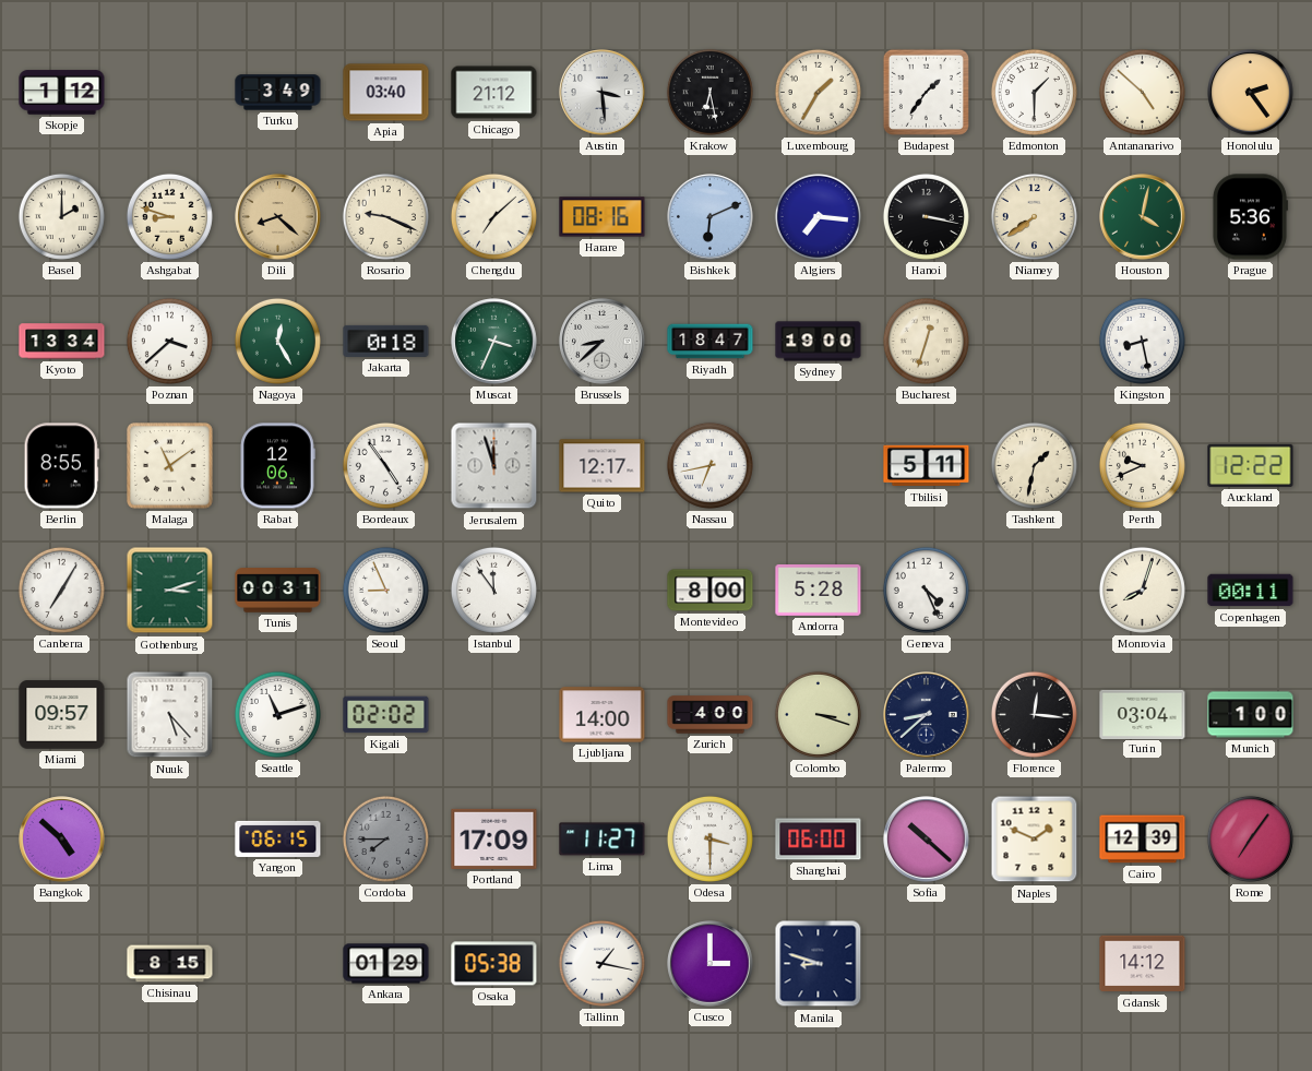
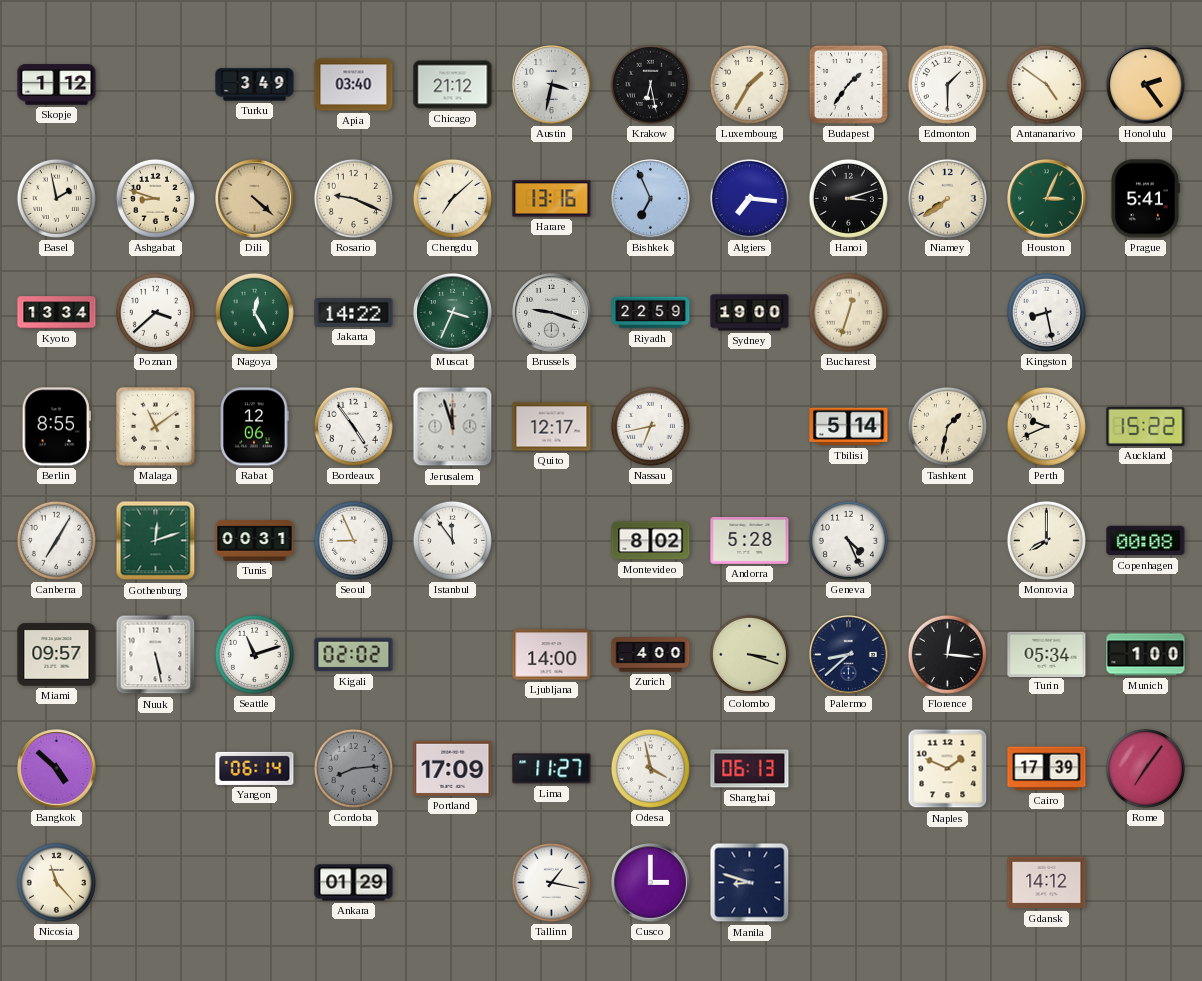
Austin: 3:29 -> 3:32 (552, 85)
Antananarivo: 4:52 -> 4:51 (1046, 84)
Basel: 2:00 -> 1:58 (56, 198)
Dili: 8:22 -> 4:22 (255, 199)
Harare: 08:16 -> 13:16 (552, 199)
Bishkek: 6:11 -> 6:56 (651, 199)
Hanoi: 3:17 -> 3:12 (848, 198)
Houston: 4:02 -> 3:04 (1047, 199)
Prague: 5:36 -> 5:41 (1145, 199)
Jakarta: 0:18 -> 14:22 (354, 312)
Brussels: 8:38 -> 9:18 (552, 313)
Riyadh: 18:47 -> 22:59 (651, 313)
Tbilisi: 5:11 -> 5:14 (849, 427)
Auckland: 12:22 -> 15:22 (1146, 426)
Gothenburg: 3:12 -> 12:12 (156, 541)
Montevideo: 8:00 -> 8:02 (651, 541)
Monrovia: 8:03 -> 8:00 (1046, 540)
Copenhagen: 00:11 -> 00:08 (1146, 541)
Nuuk: 5:23 -> 5:28 (156, 655)
Turin: 03:04 -> 05:34 (1047, 654)
Yangon: 06:15 -> 06:14 (255, 768)
Cordoba: 7:45 -> 8:14 (353, 768)
Odesa: 3:30 -> 3:58 (650, 768)
Shanghai: 06:00 -> 06:13 (750, 769)
Sofia: 10:22 -> none (927, 840)
Cairo: 12:39 -> 17:39 (1047, 769)
Nicosia: none -> 11:23 (56, 882)
Chisinau: 8:15 -> none (170, 964)
Osaka: 05:38 -> none (494, 964)
